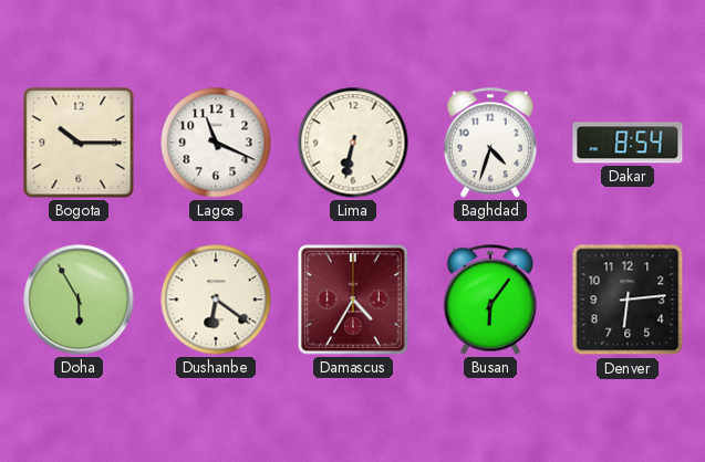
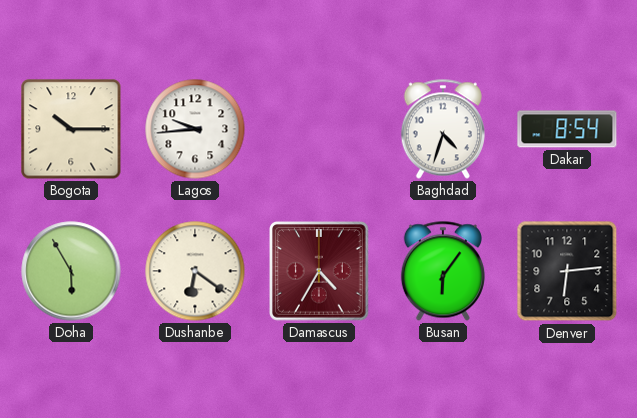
Lagos: 11:19 -> 9:44 (195, 129)
Lima: 6:32 -> none (353, 143)
